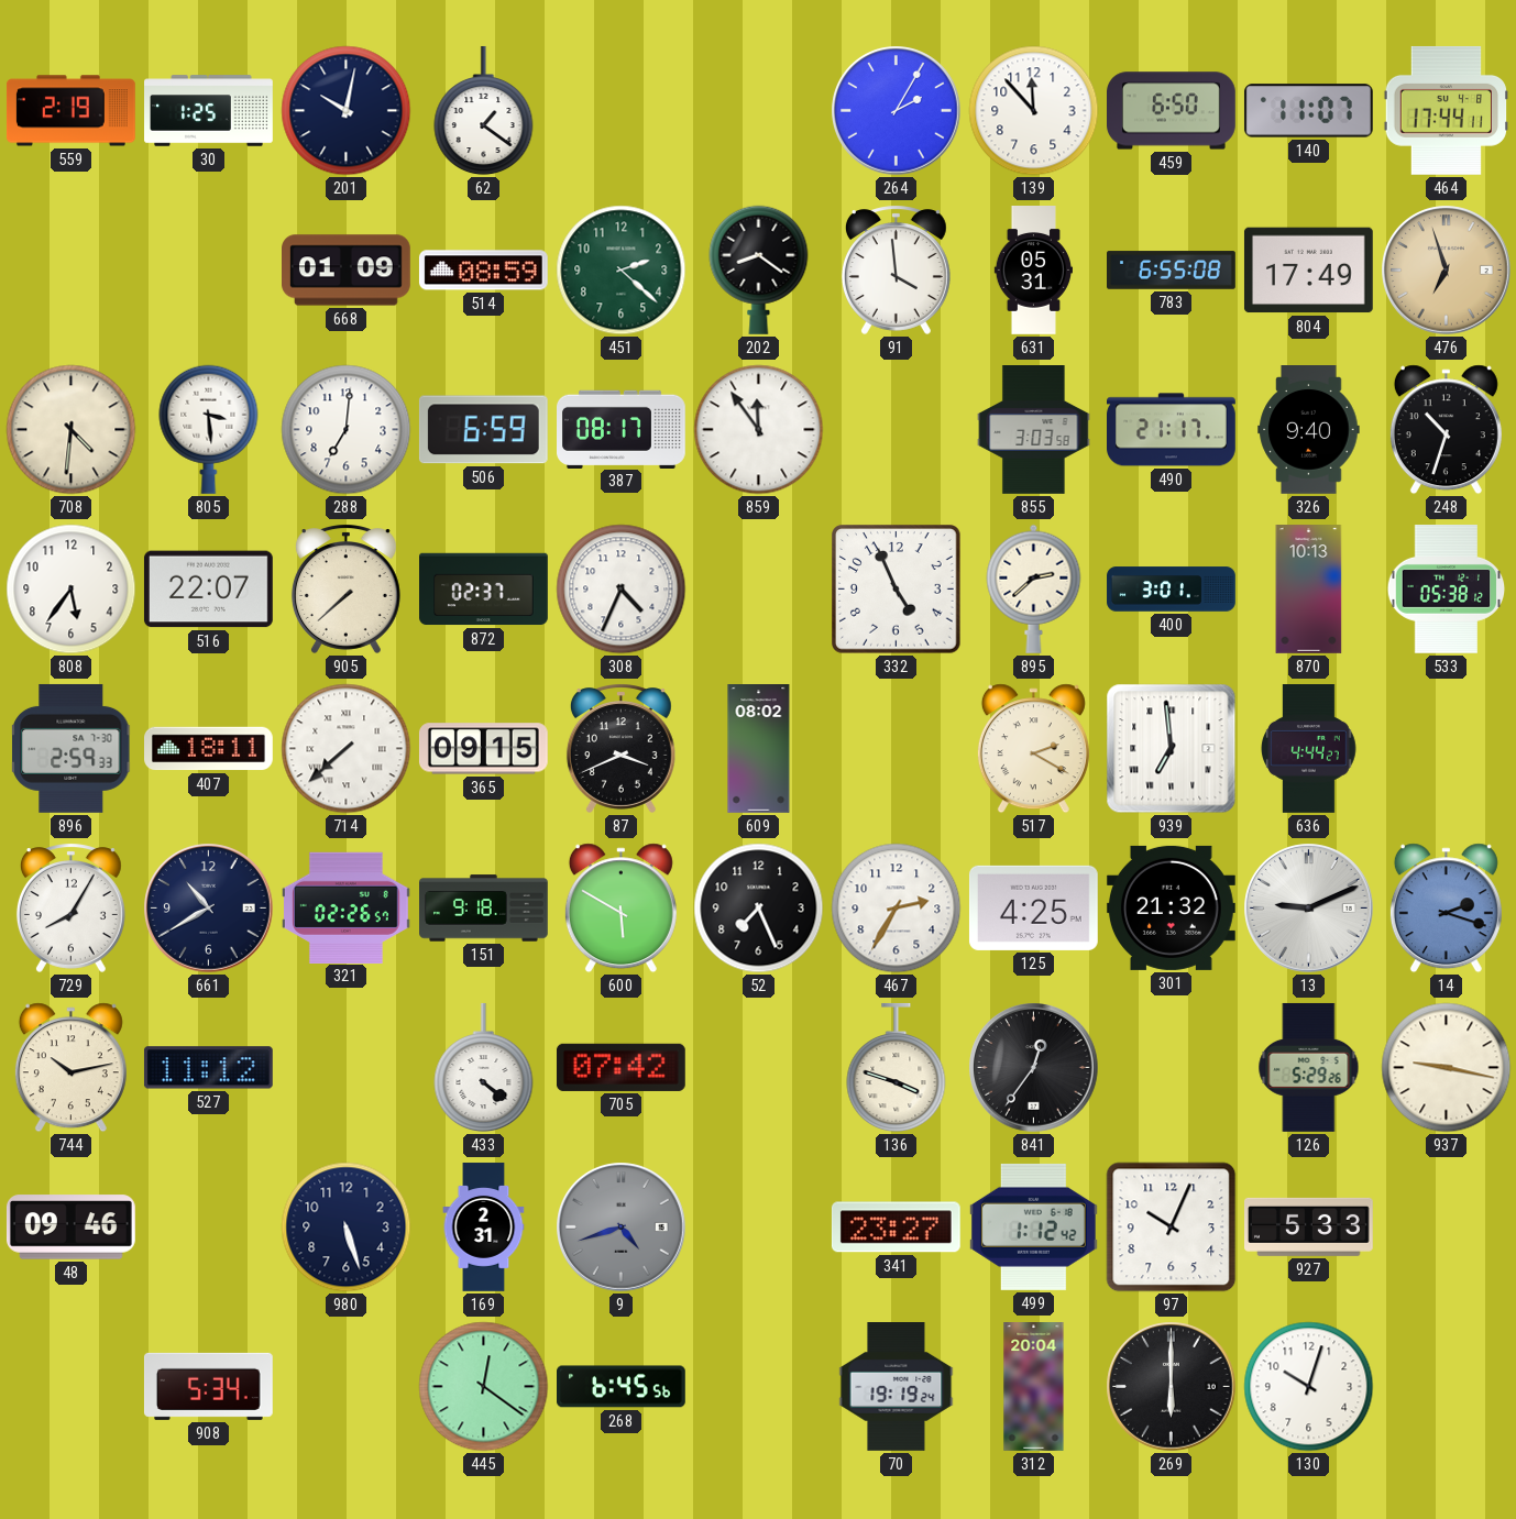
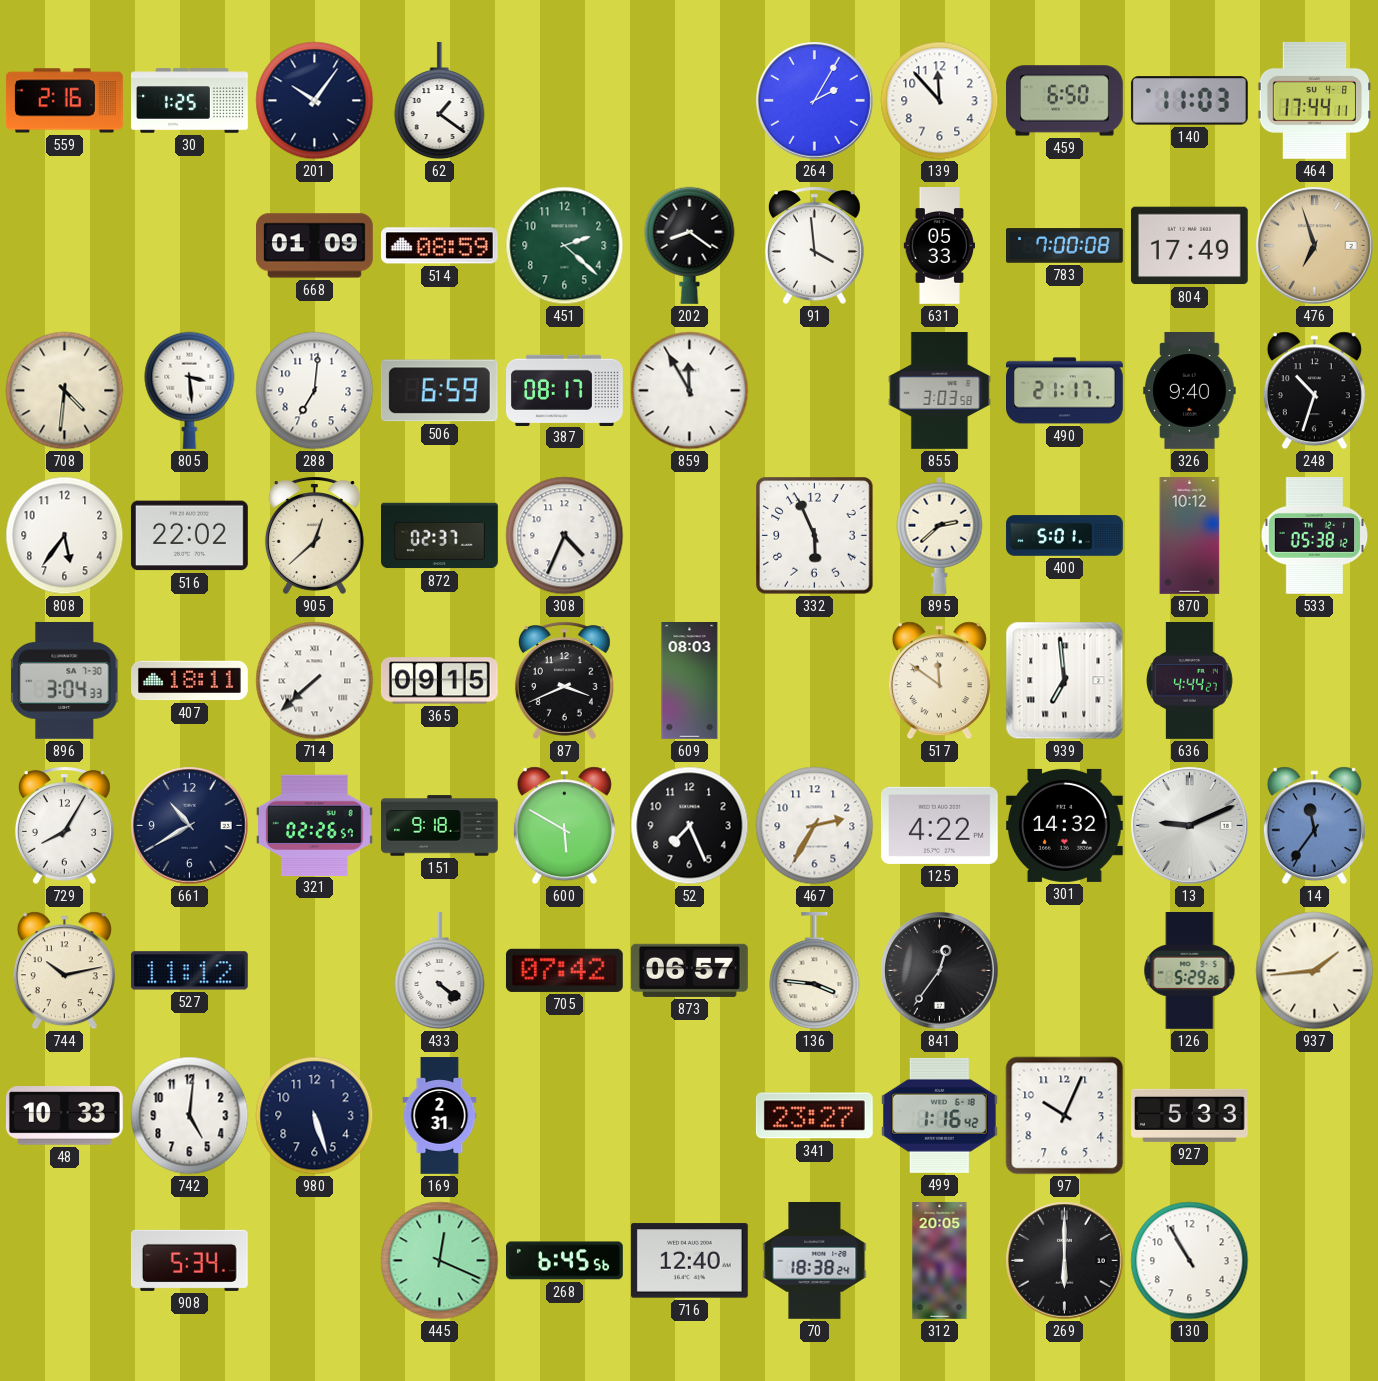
559: 2:19 -> 2:16 (64, 101)
201: 10:02 -> 10:06 (315, 101)
140: 11:07 -> 11:03 (1189, 101)
631: 05:31 -> 05:33 (939, 246)
783: 6:55 -> 7:00 (1065, 246)
859: 11:54 -> 11:55 (690, 391)
516: 22:07 -> 22:02 (189, 536)
905: 7:38 -> 12:38 (314, 535)
332: 4:56 -> 5:56 (815, 536)
400: 3:01 -> 5:01 (1065, 536)
870: 10:13 -> 10:12 (1190, 536)
896: 2:59 -> 3:04 (65, 680)
609: 08:02 -> 08:03 (690, 681)
517: 2:20 -> 11:51 (939, 681)
125: 4:25 -> 4:22 (939, 825)
301: 21:32 -> 14:32 (1065, 825)
14: 2:18 -> 11:36 (1314, 826)
873: none -> 06:57 (689, 970)
136: 3:48 -> 3:46 (815, 971)
937: 9:17 -> 1:44 (1315, 971)
48: 09:46 -> 10:33 (64, 1116)
742: none -> 5:01 (190, 1116)
9: 4:42 -> none (622, 1228)
499: 1:12 -> 1:16 (939, 1115)
445: 12:21 -> 12:19 (440, 1261)
716: none -> 12:40 (689, 1261)
70: 19:19 -> 18:38 (815, 1261)
312: 20:04 -> 20:05 (940, 1261)
130: 10:03 -> 10:55 (1190, 1261)
